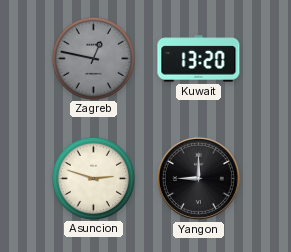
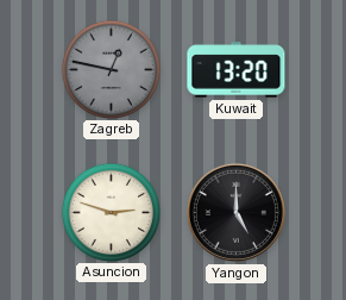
Yangon: 9:00 -> 5:00 (235, 212)
